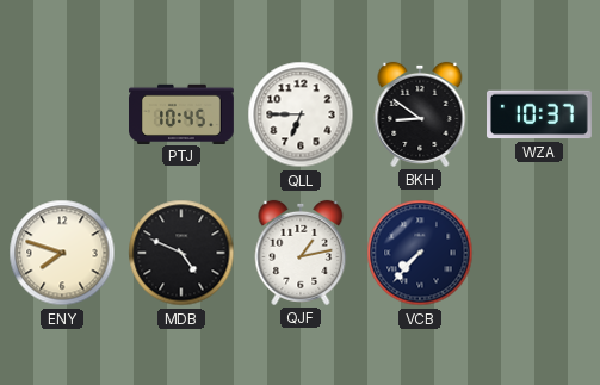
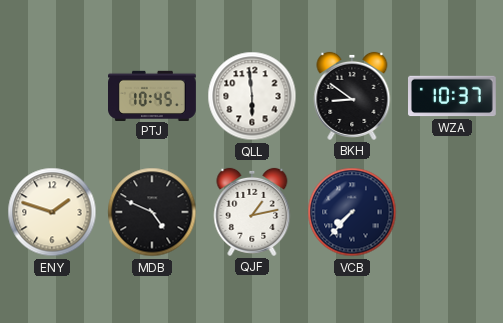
QLL: 6:45 -> 5:59 (252, 96)
ENY: 7:48 -> 1:48 (52, 212)
